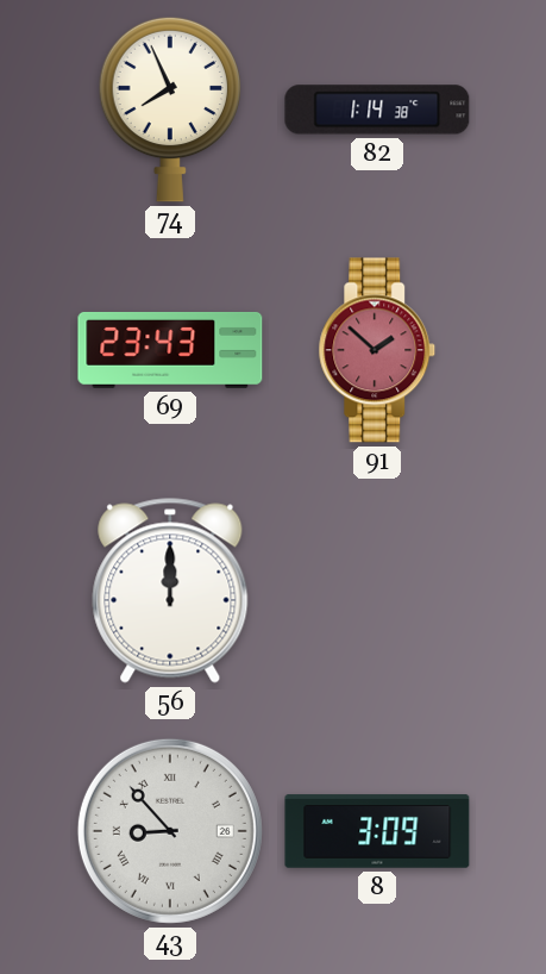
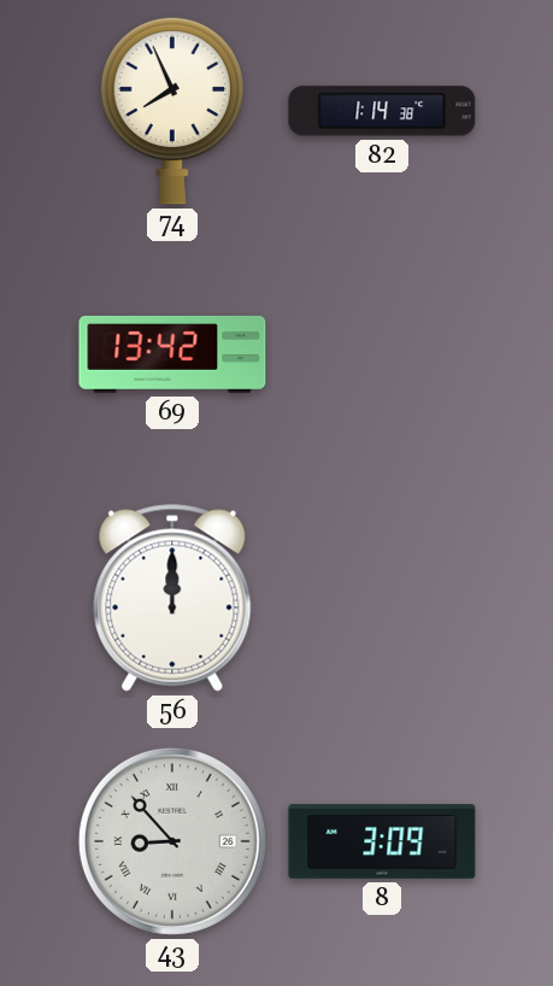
69: 23:43 -> 13:42 (172, 354)
91: 1:52 -> none (377, 350)
